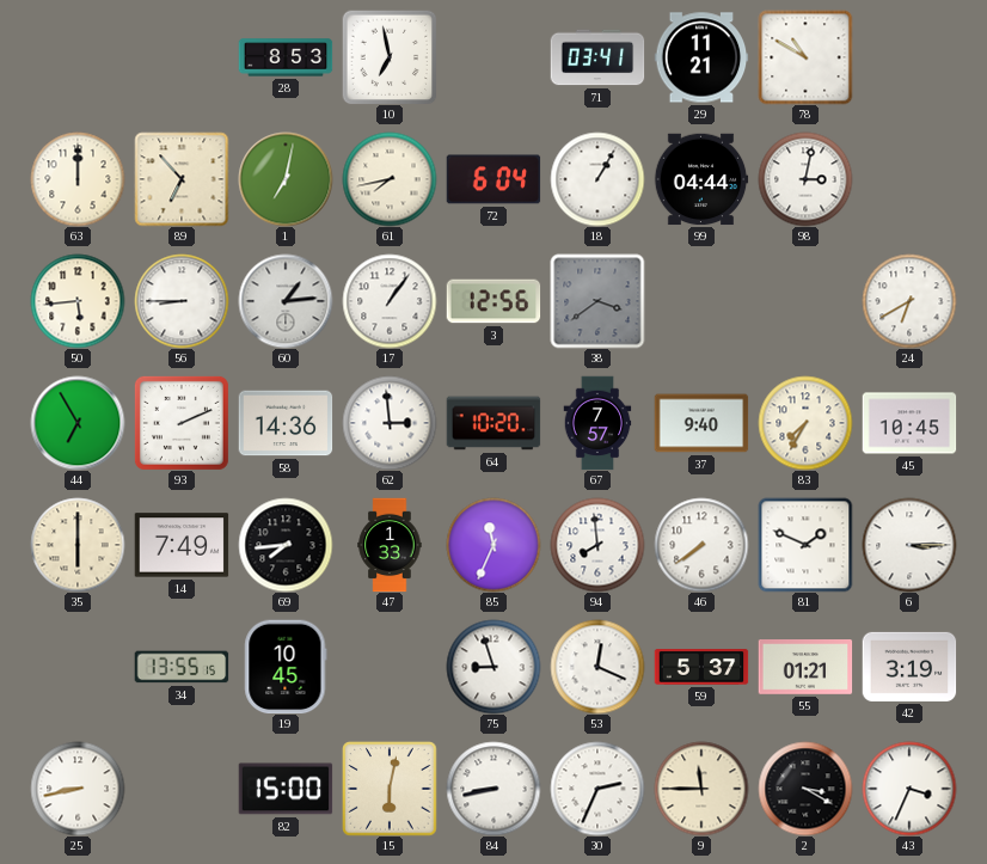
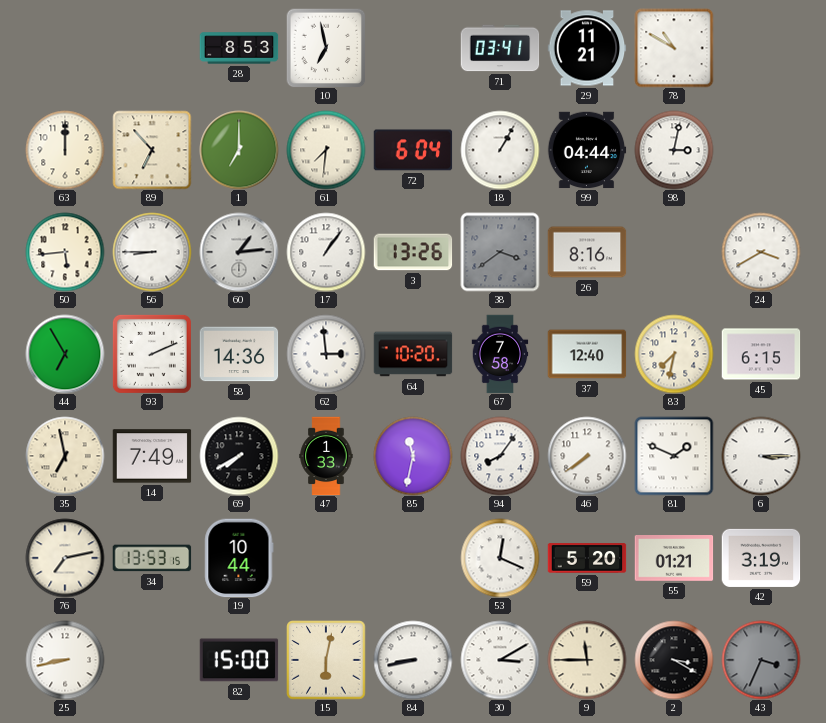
1: 7:02 -> 7:00 (239, 150)
61: 7:43 -> 7:31 (326, 150)
3: 12:56 -> 13:26 (413, 252)
26: none -> 8:16 (587, 252)
24: 6:40 -> 3:40 (761, 252)
67: 7:57 -> 7:58 (500, 354)
37: 9:40 -> 12:40 (587, 354)
83: 7:35 -> 7:32 (674, 354)
45: 10:45 -> 6:15 (761, 354)
35: 6:00 -> 6:58 (65, 456)
69: 7:44 -> 7:40 (239, 456)
85: 11:34 -> 11:32 (413, 456)
94: 7:59 -> 8:06 (500, 456)
76: none -> 7:13 (65, 558)
34: 13:55 -> 13:53 (152, 558)
19: 10:45 -> 10:44 (239, 558)
75: 8:57 -> none (493, 667)
59: 5:37 -> 5:20 (587, 558)
30: 2:34 -> 3:10 (500, 660)
43 dial: white -> grey (761, 660)
